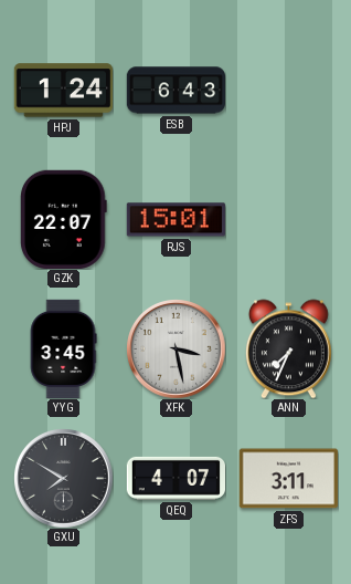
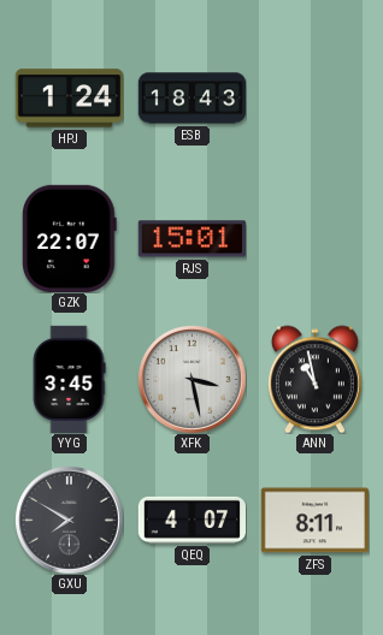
ESB: 6:43 -> 18:43 (191, 99)
ANN: 7:34 -> 10:58 (314, 379)
ZFS: 3:11 -> 8:11 (314, 521)
